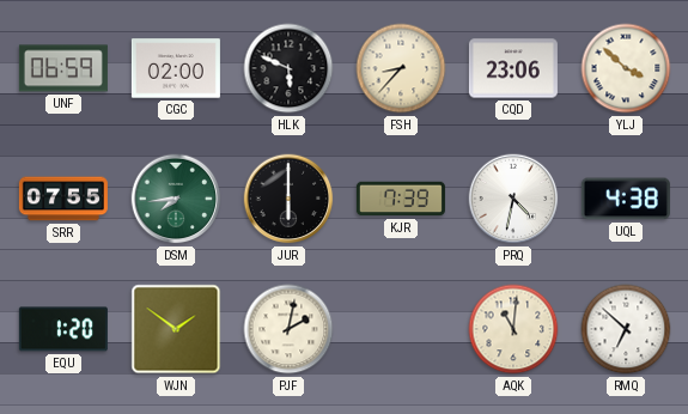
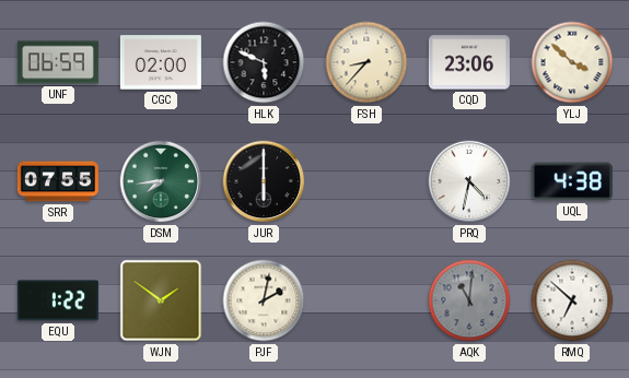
KJR: 7:39 -> none (401, 199)
EQU: 1:20 -> 1:22 (58, 300)
AQK dial: cream -> grey (469, 300)
